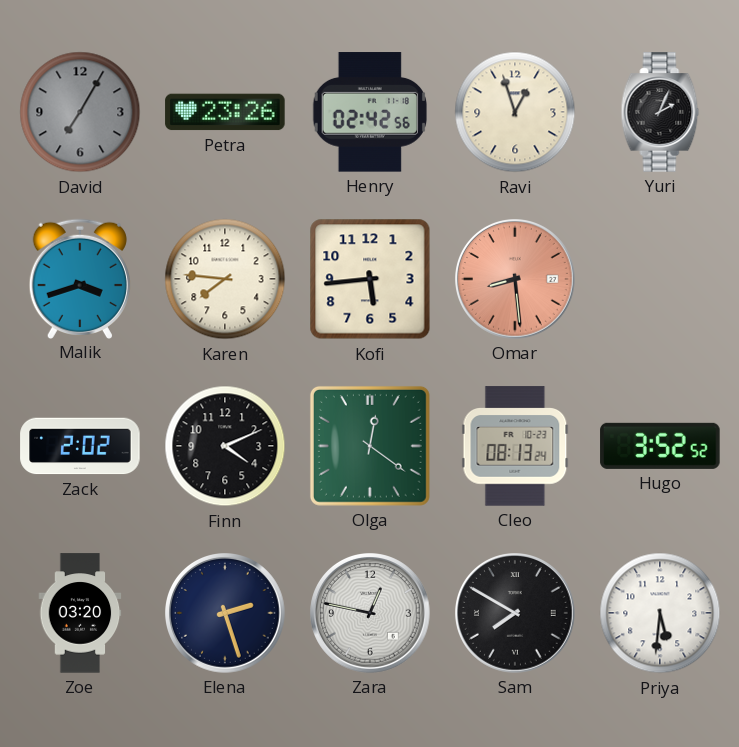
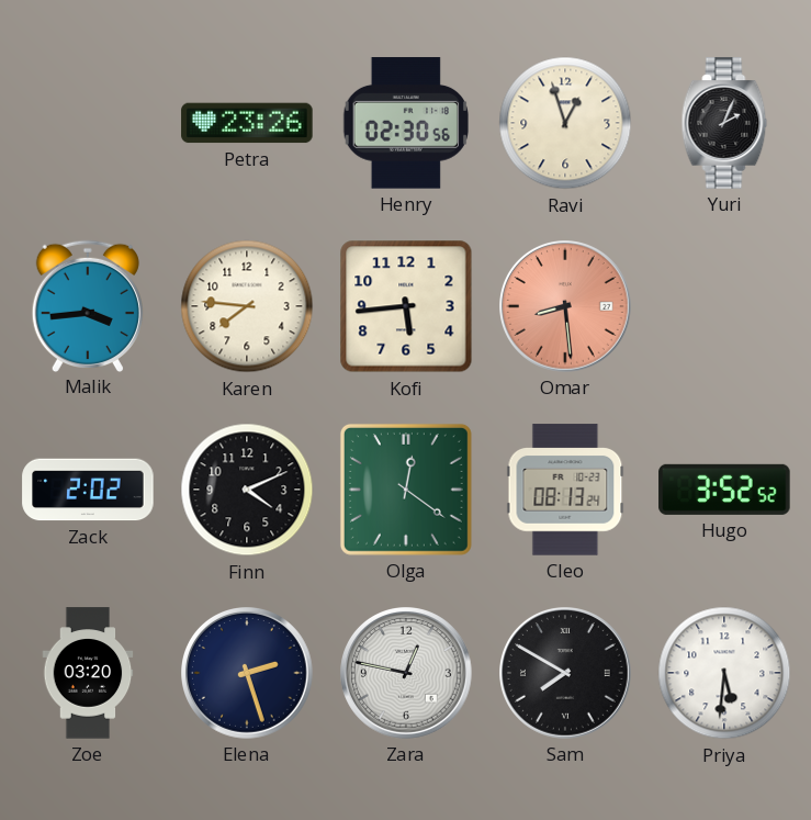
David: 7:05 -> none (80, 112)
Henry: 02:42 -> 02:30 (405, 123)
Malik: 3:42 -> 3:44 (88, 305)
